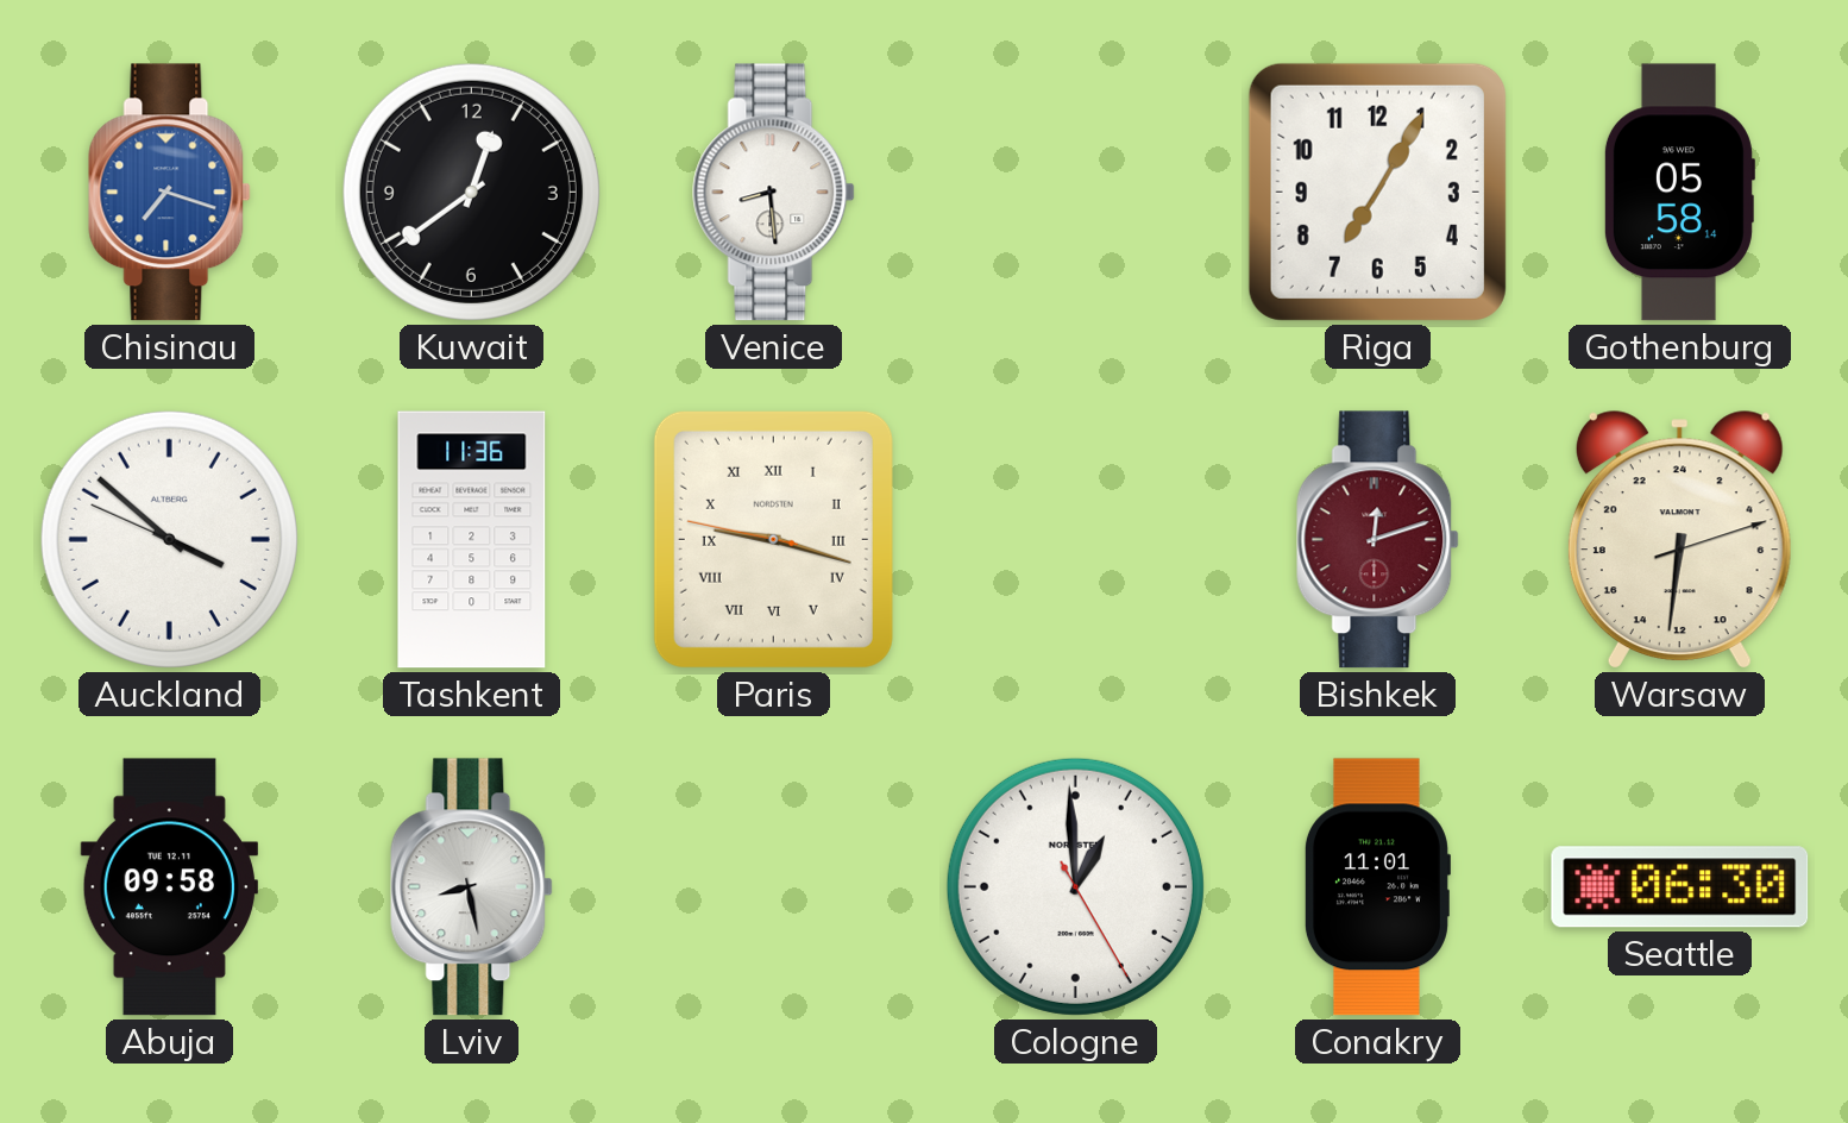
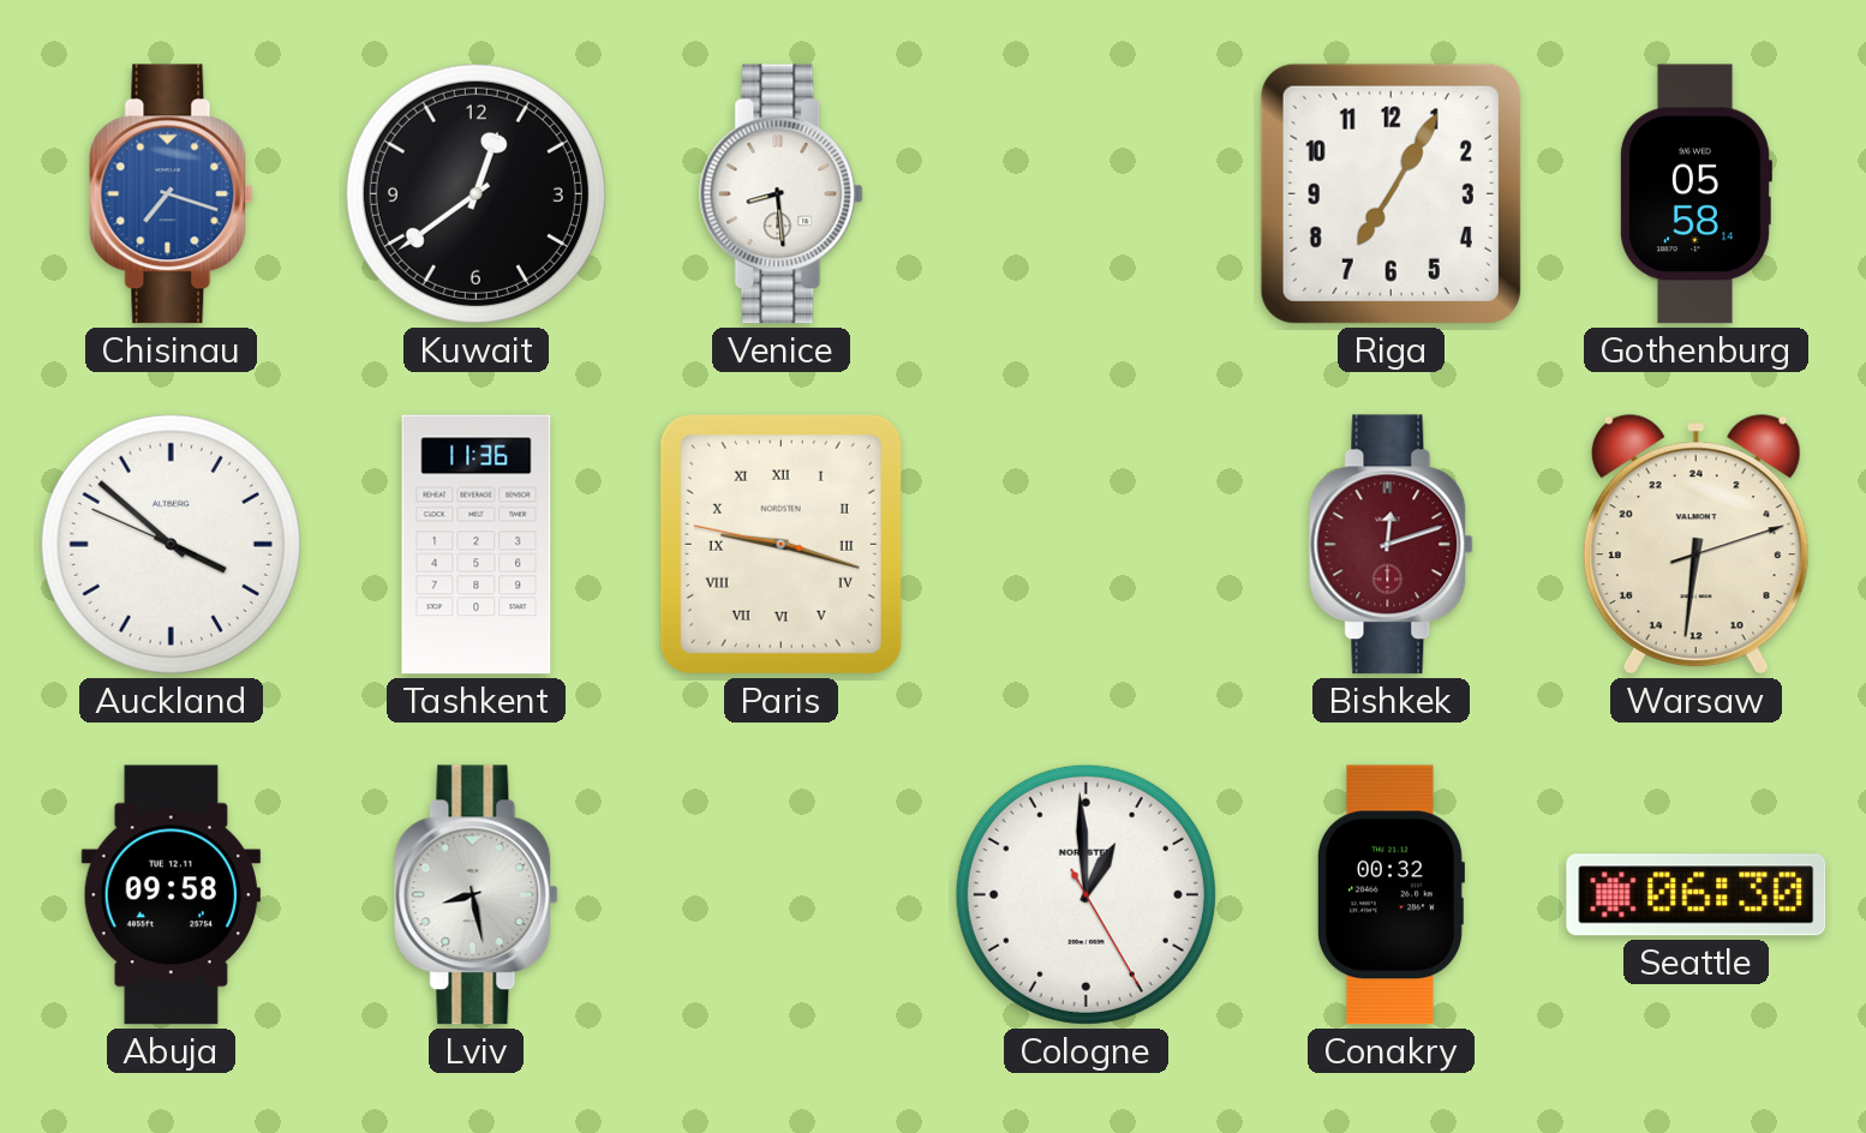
Conakry: 11:01 -> 00:32 (1390, 895)
